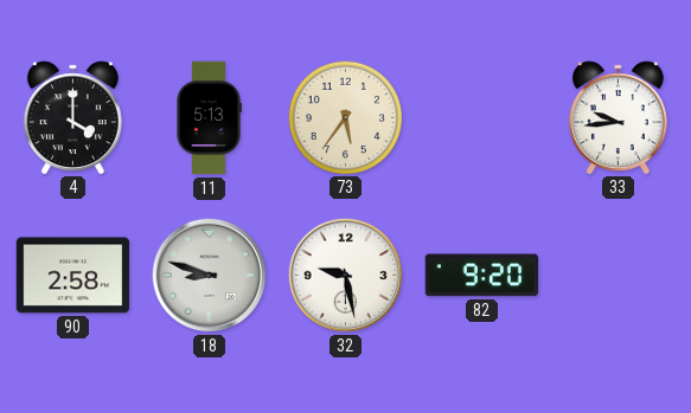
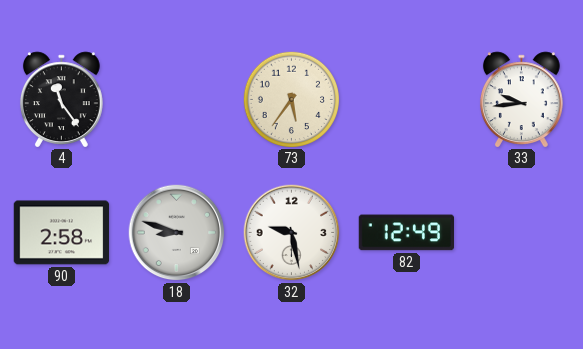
4: 4:00 -> 11:24 (61, 99)
11: 5:13 -> none (209, 118)
82: 9:20 -> 12:49 (406, 233)
